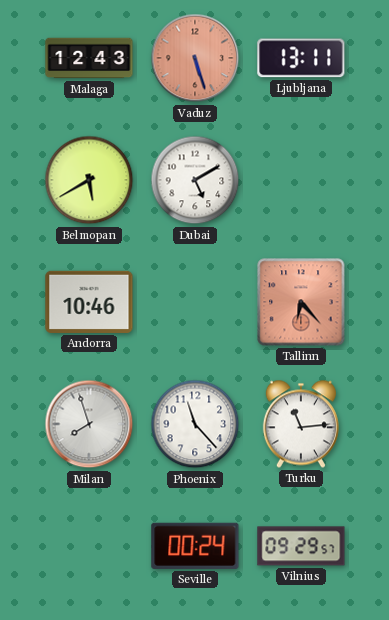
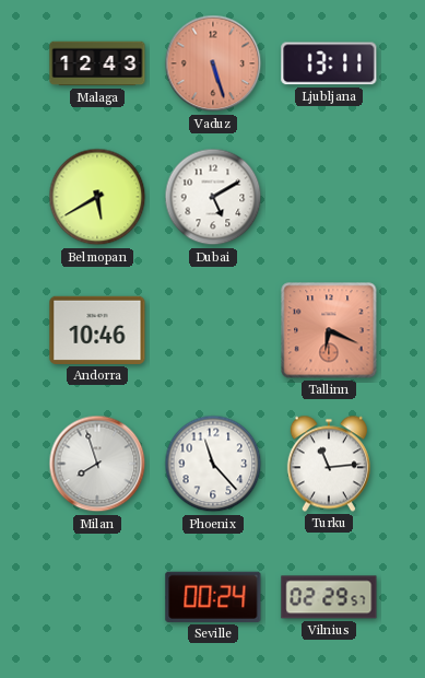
Tallinn: 6:23 -> 6:19 (329, 330)
Vilnius: 09:29 -> 02:29 (329, 597)
